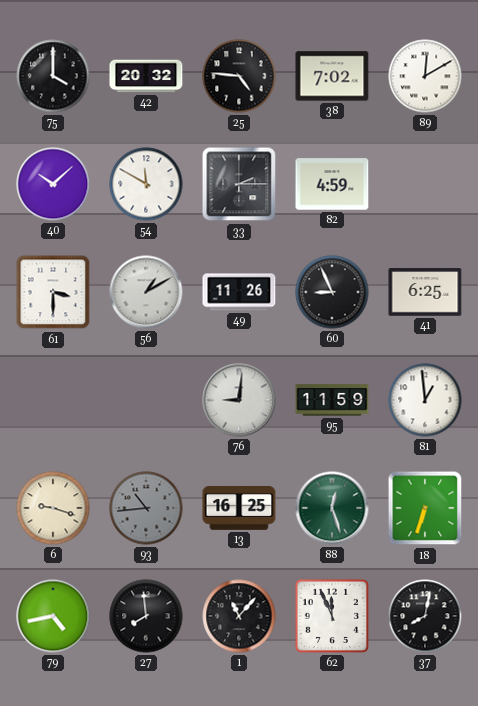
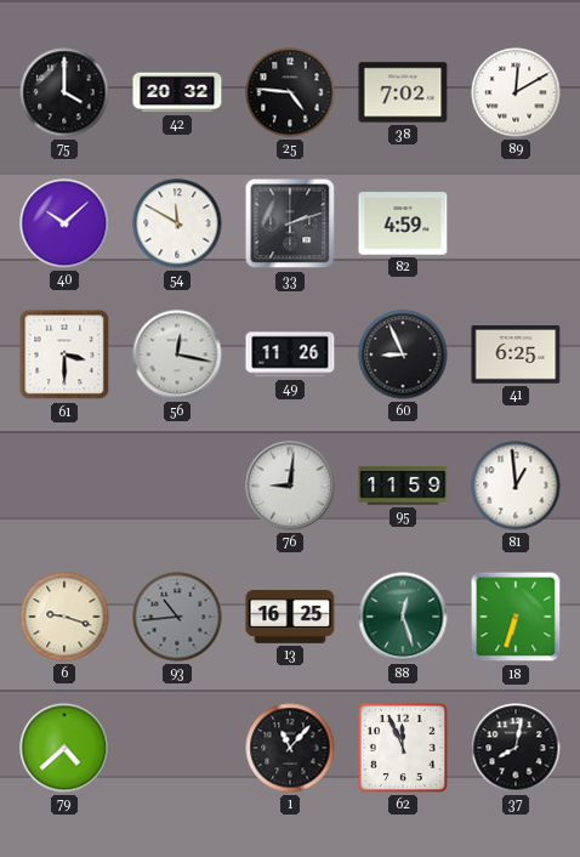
33: 2:15 -> 2:12 (290, 223)
56: 1:10 -> 12:17 (177, 354)
79: 4:43 -> 4:38 (64, 748)
27: 7:59 -> none (146, 616)
